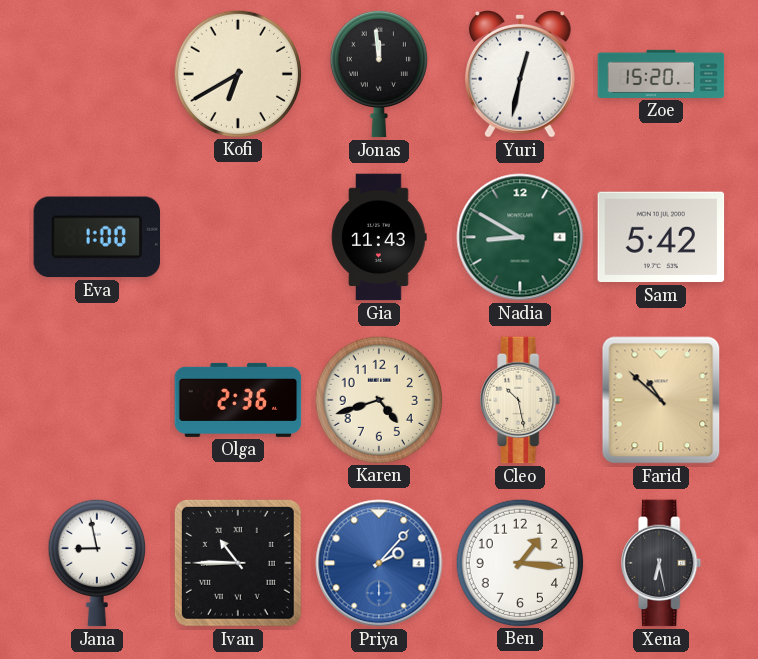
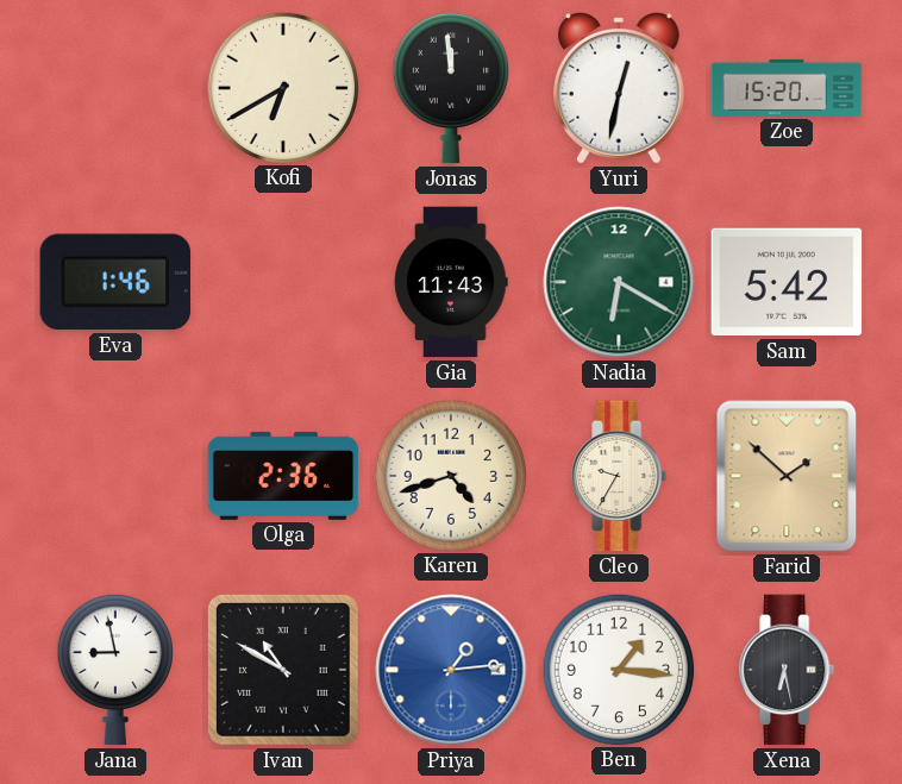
Eva: 1:00 -> 1:46 (114, 282)
Nadia: 8:50 -> 6:20 (619, 282)
Cleo: 10:28 -> 9:35 (620, 476)
Farid: 10:52 -> 1:52 (787, 476)
Ivan: 10:45 -> 10:50 (283, 670)
Priya: 2:07 -> 1:14 (451, 670)
